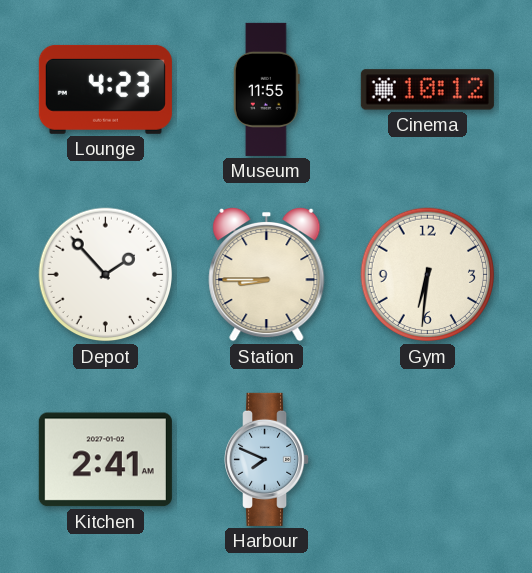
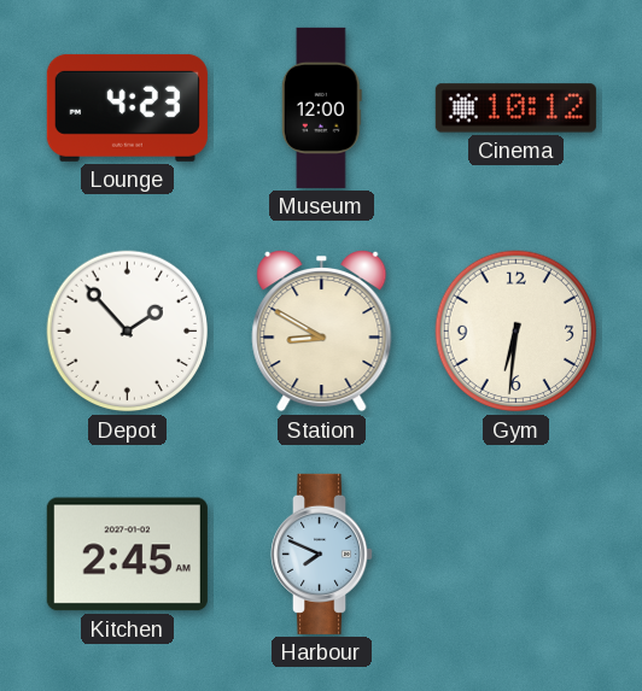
Museum: 11:55 -> 12:00 (321, 107)
Station: 8:45 -> 8:50 (322, 330)
Kitchen: 2:41 -> 2:45 (127, 555)
